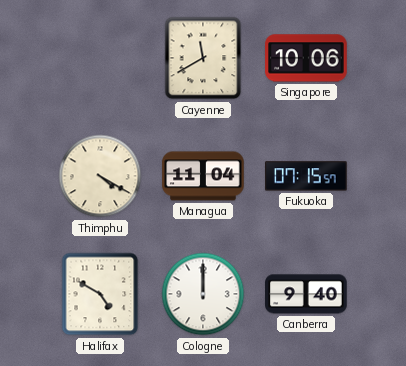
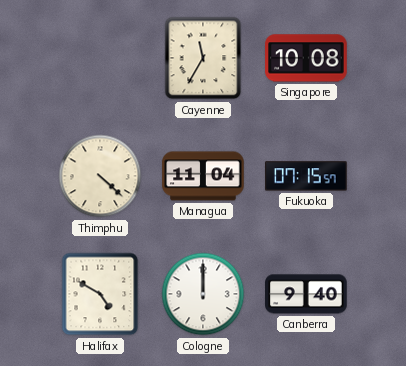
Cayenne: 11:40 -> 11:35 (203, 58)
Singapore: 10:06 -> 10:08 (306, 58)
Thimphu: 4:20 -> 4:22 (100, 176)
